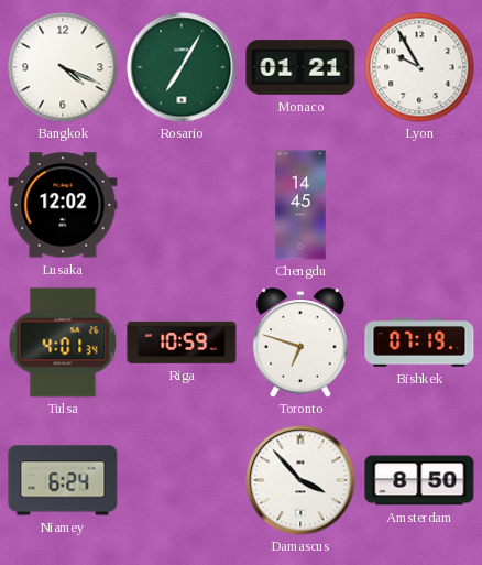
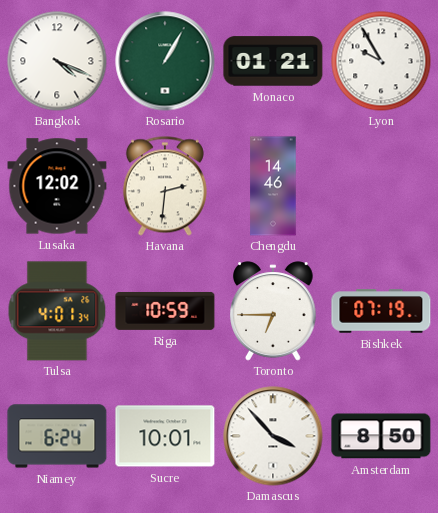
Rosario: 7:05 -> 1:05 (165, 61)
Havana: none -> 2:31 (165, 186)
Chengdu: 14:45 -> 14:46 (273, 186)
Toronto: 6:48 -> 6:45 (274, 311)
Sucre: none -> 10:01 (165, 436)
